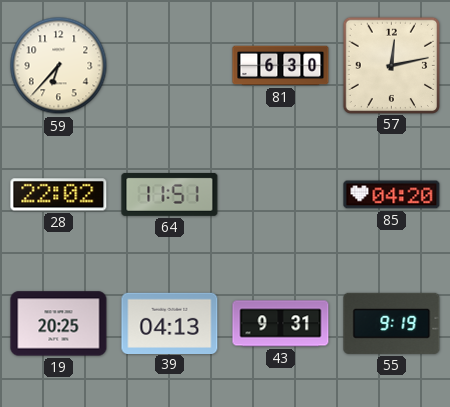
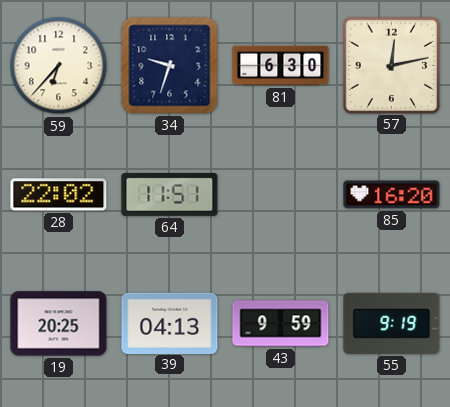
34: none -> 9:33 (170, 66)
85: 04:20 -> 16:20 (392, 195)
43: 9:31 -> 9:59 (281, 324)
